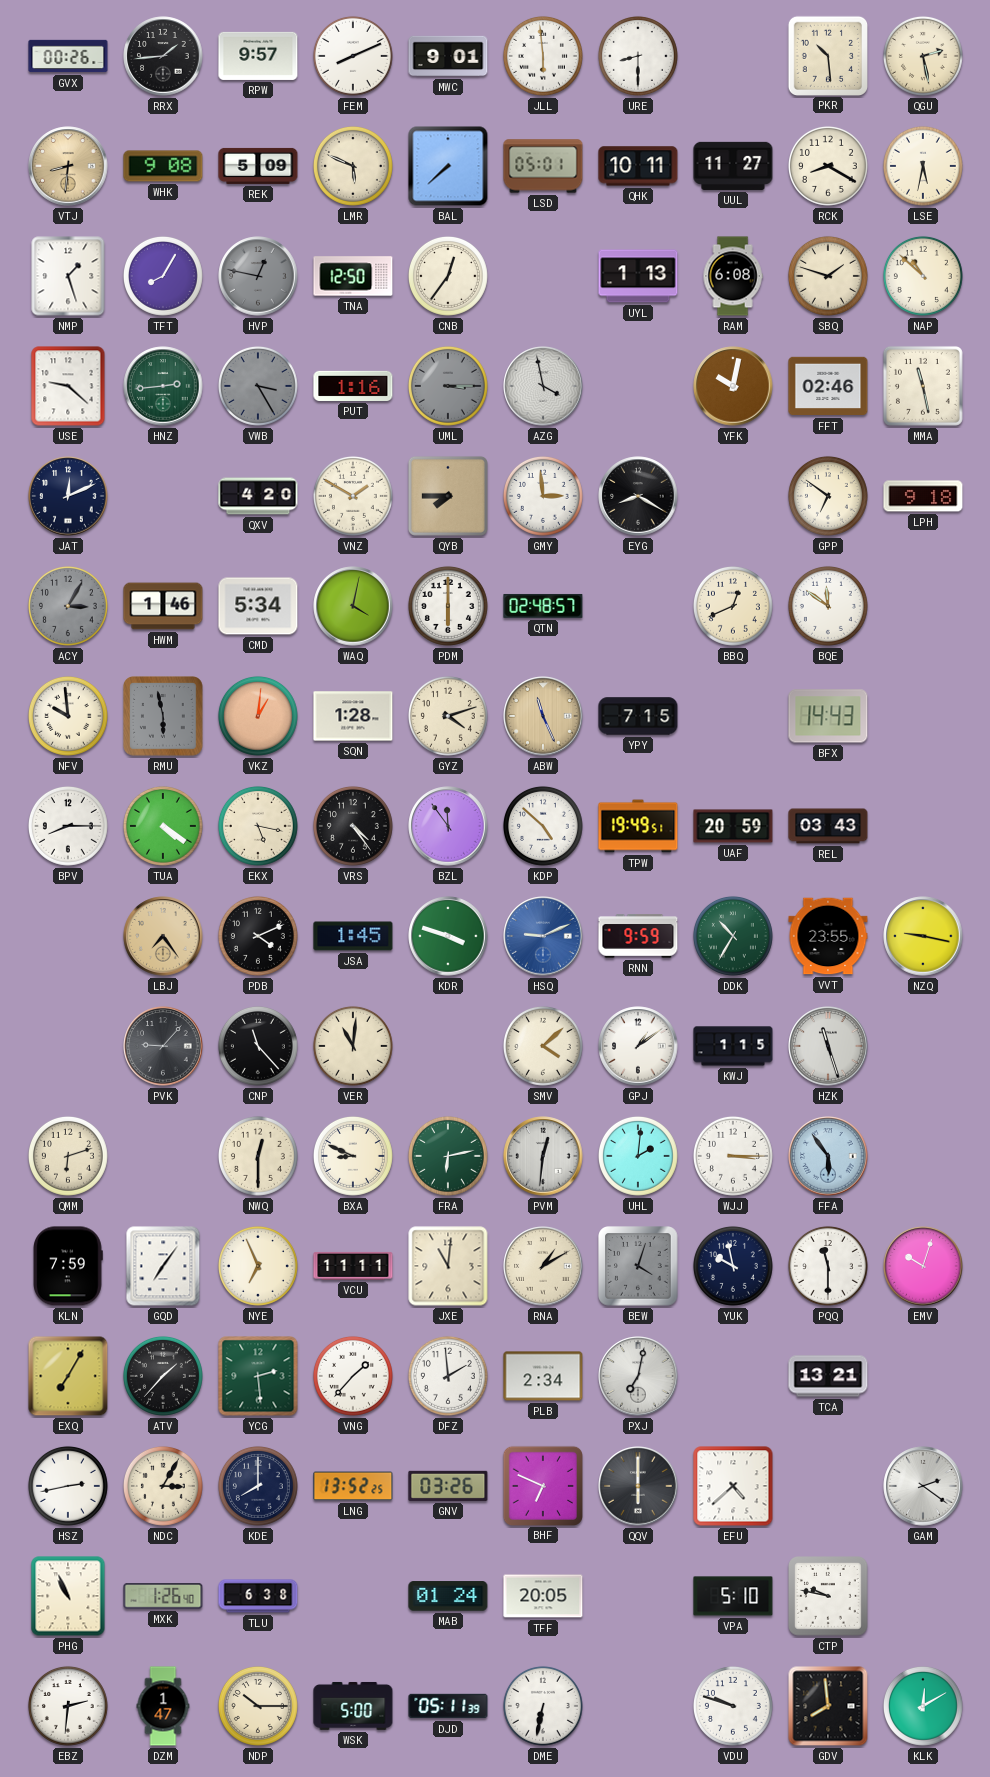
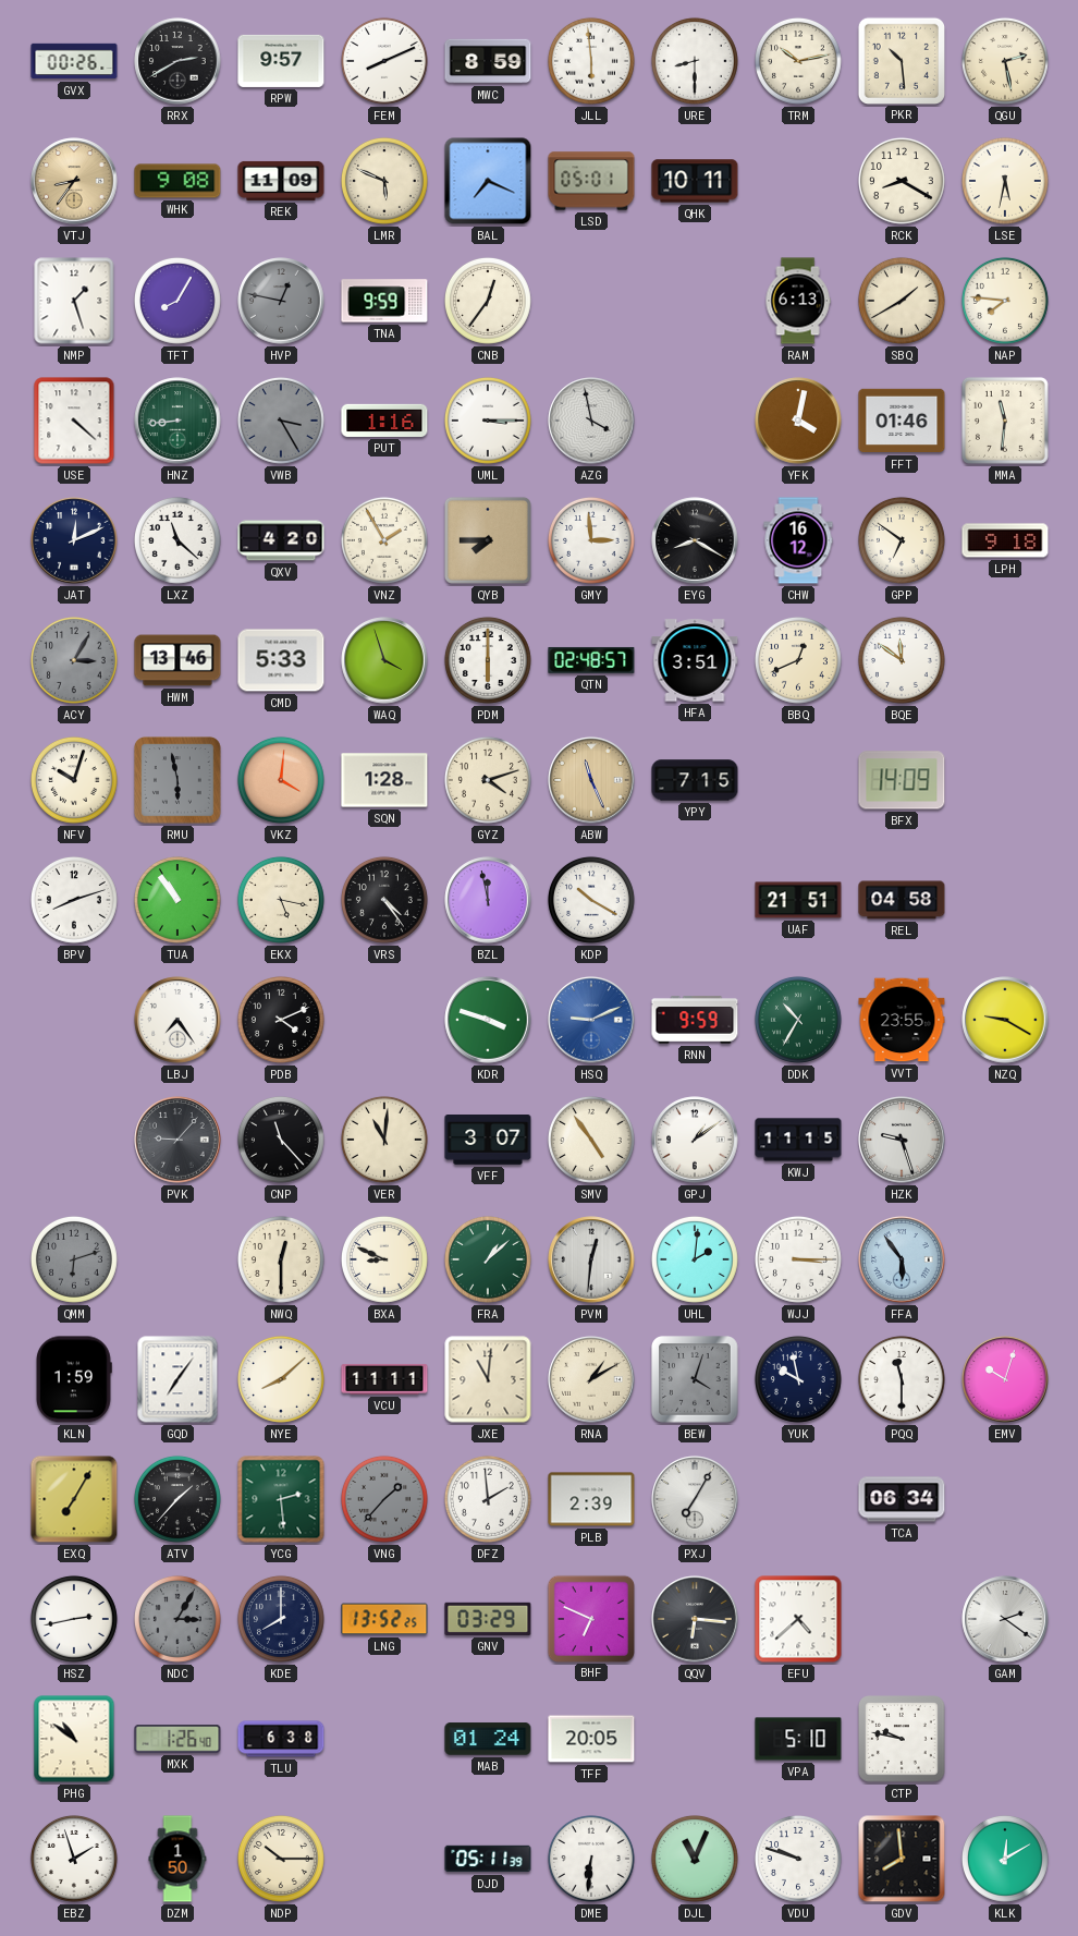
RRX: 1:44 -> 2:40 (177, 61)
MWC: 9:01 -> 8:59 (488, 61)
TRM: none -> 10:13 (798, 61)
VTJ: 8:31 -> 8:36 (74, 181)
REK: 5:09 -> 11:09 (281, 181)
BAL: 7:38 -> 7:19 (488, 181)
UUL: 11:27 -> none (733, 166)
TNA: 12:50 -> 9:59 (384, 301)
UYL: 1:13 -> none (638, 276)
RAM: 6:08 -> 6:13 (798, 301)
SBQ: 1:48 -> 1:40 (902, 301)
NAP: 10:52 -> 7:46 (1005, 301)
USE: 9:22 -> 4:22 (74, 421)
HNZ: 2:44 -> 8:44 (177, 421)
UML dial: grey -> white (488, 421)
YFK: 10:02 -> 4:02 (798, 421)
FFT: 02:46 -> 01:46 (902, 421)
MMA: 11:28 -> 11:31 (1005, 421)
LXZ: none -> 11:22 (177, 540)
VNZ: 1:50 -> 1:55 (384, 540)
CHW: none -> 16:12 (798, 540)
HWM: 1:46 -> 13:46 (177, 660)
CMD: 5:34 -> 5:33 (281, 660)
WAQ: 4:02 -> 3:57 (384, 660)
HFA: none -> 3:51 (695, 660)
NFV: 9:59 -> 10:03 (74, 780)
VKZ: 1:01 -> 4:01 (281, 780)
BFX: 14:43 -> 14:09 (902, 780)
BPV: 8:15 -> 8:12 (74, 900)
TUA: 4:21 -> 10:54 (177, 900)
BZL: 11:54 -> 11:58 (488, 900)
KDP: 4:52 -> 10:20 (591, 900)
TPW: 19:49 -> none (638, 826)
UAF: 20:59 -> 21:51 (798, 900)
REL: 03:43 -> 04:58 (902, 900)
LBJ dial: champagne -> white (177, 1020)
JSA: 1:45 -> none (353, 936)
NZQ: 9:17 -> 9:20 (1005, 1020)
VFF: none -> 3:07 (488, 1140)
SMV: 4:08 -> 4:54 (591, 1140)
KWJ: 1:15 -> 11:15 (798, 1140)
HZK: 11:27 -> 9:27 (902, 1140)
QMM dial: cream -> grey (74, 1259)
FRA: 6:13 -> 1:08 (488, 1259)
KLN: 7:59 -> 1:59 (74, 1379)
NYE: 6:56 -> 8:08 (281, 1379)
VNG dial: white -> grey (384, 1499)
PLB: 2:34 -> 2:39 (591, 1499)
PXJ: 7:02 -> 7:05 (695, 1499)
TCA: 13:21 -> 06:34 (902, 1499)
NDC dial: cream -> grey (177, 1619)
GNV: 03:26 -> 03:29 (488, 1619)
QQV: 6:00 -> 6:16 (695, 1619)
PHG: 10:56 -> 10:51 (74, 1739)
EBZ: 2:31 -> 1:57 (74, 1859)
DZM: 1:47 -> 1:50 (177, 1859)
WSK: 5:00 -> none (353, 1706)
DME: 6:32 -> 6:31 (591, 1859)
DJL: none -> 11:04 (695, 1859)
